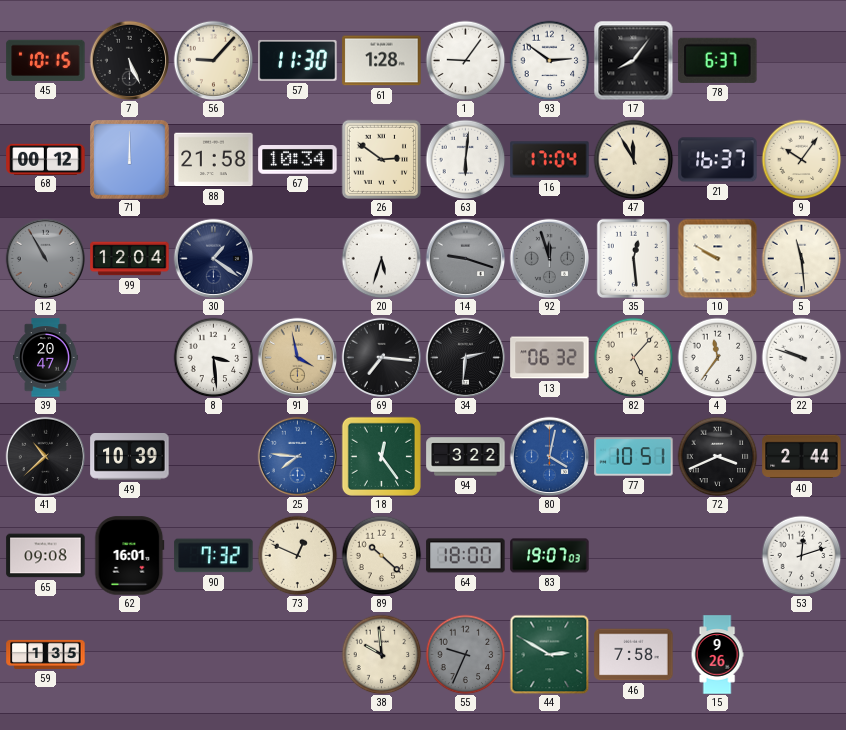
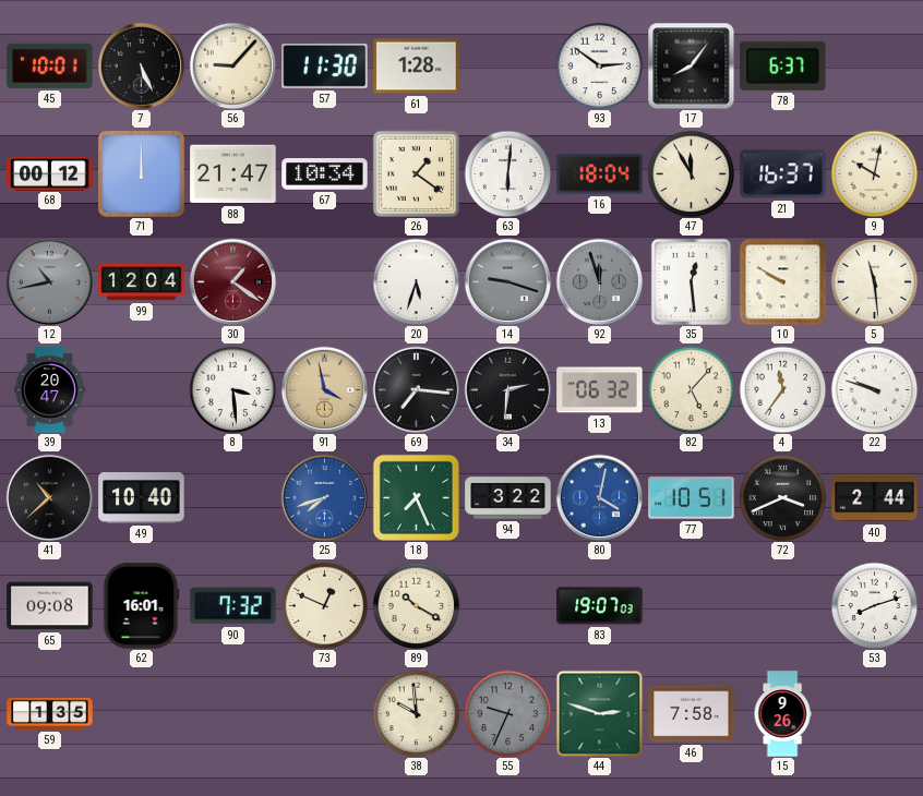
45: 10:15 -> 10:01 (50, 65)
1: 9:06 -> none (465, 60)
88: 21:58 -> 21:47 (233, 174)
26: 2:51 -> 1:21 (416, 173)
16: 17:04 -> 18:04 (600, 174)
9: 10:06 -> 10:02 (874, 173)
12: 10:55 -> 10:43 (49, 281)
30 dial: navy -> burgundy (232, 281)
49: 10:39 -> 10:40 (142, 498)
25: 7:46 -> 7:42 (324, 497)
18: 12:24 -> 7:26 (416, 497)
89: 10:22 -> 10:20 (416, 605)
64: 18:00 -> none (466, 556)
53: 12:12 -> 8:12 (874, 605)
44: 2:50 -> 2:48 (599, 713)
